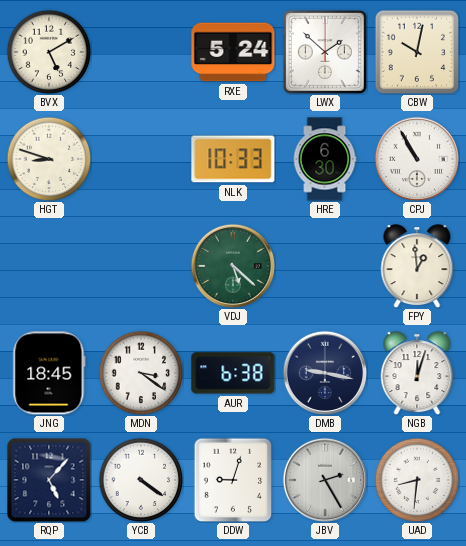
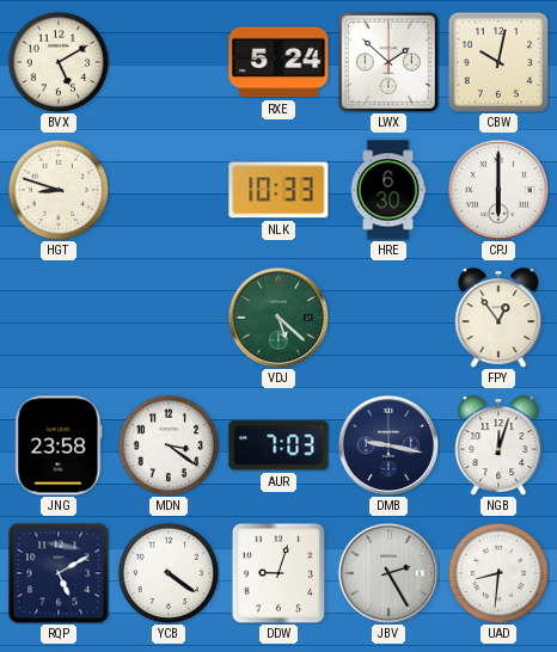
CPJ: 10:55 -> 6:00 (497, 189)
FPY: 12:59 -> 12:54 (498, 318)
JNG: 18:45 -> 23:58 (59, 445)
AUR: 6:38 -> 7:03 (278, 445)
RQP: 5:07 -> 5:10 (59, 573)
